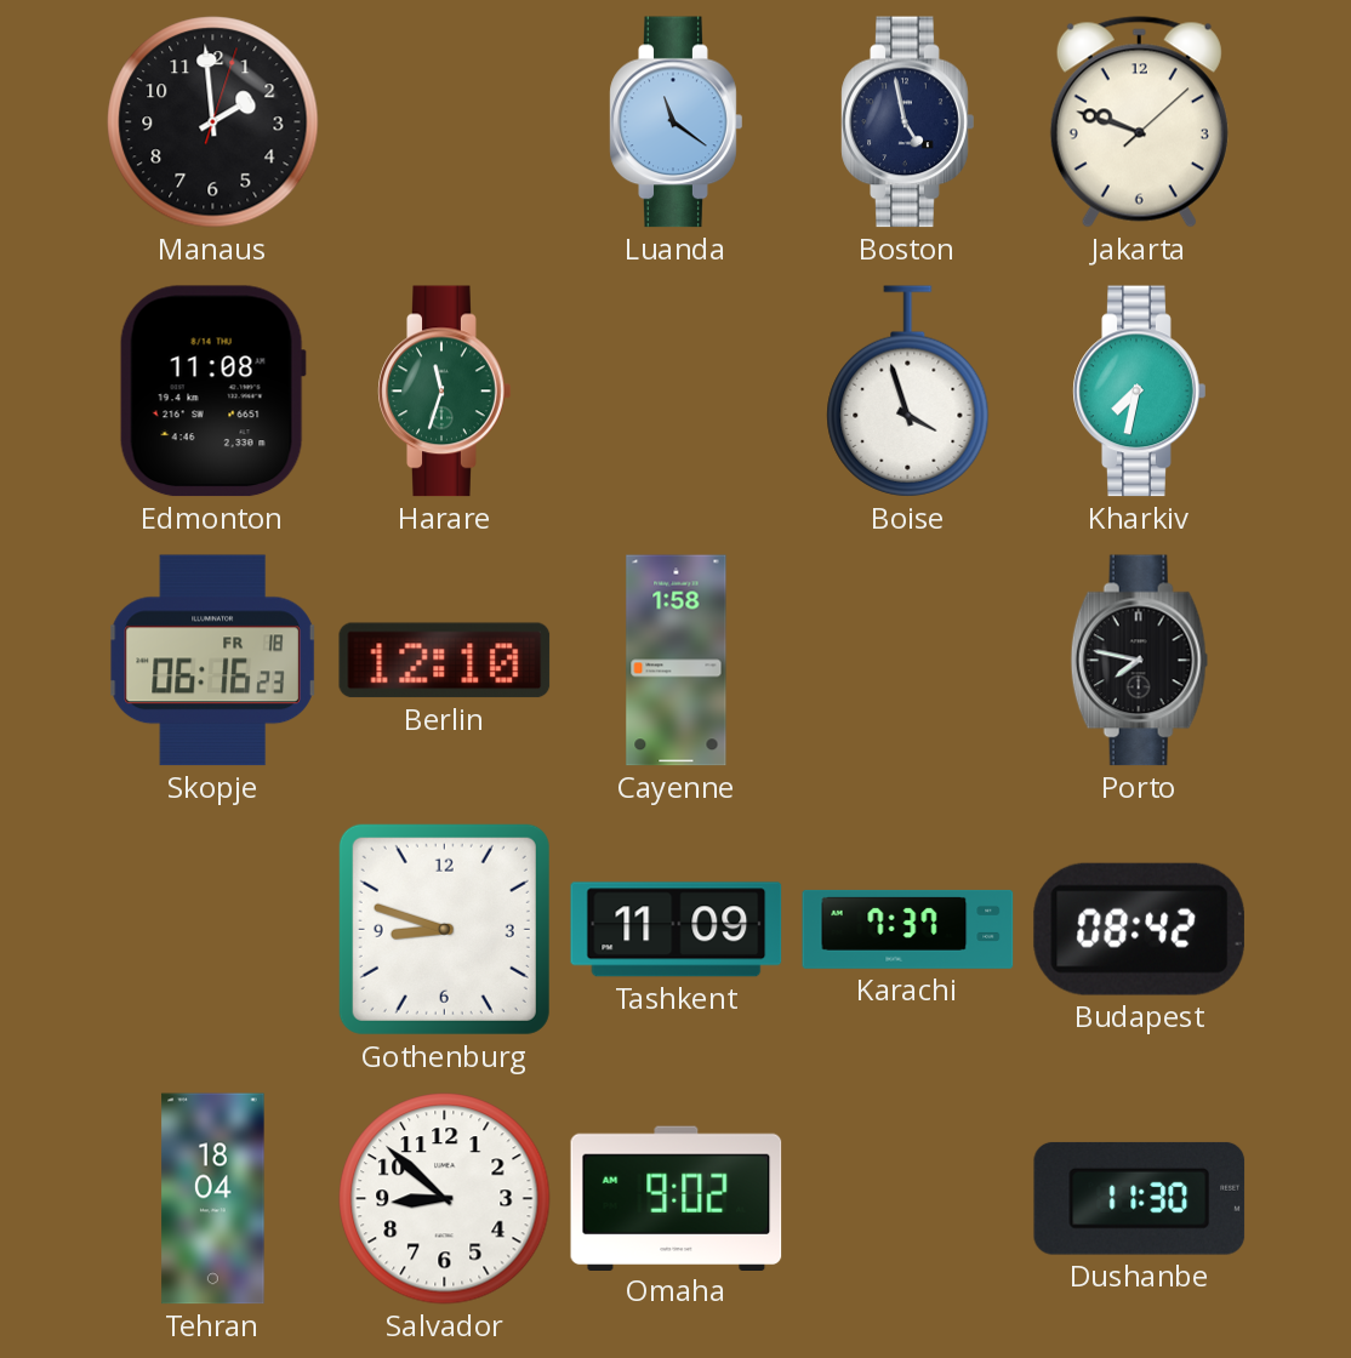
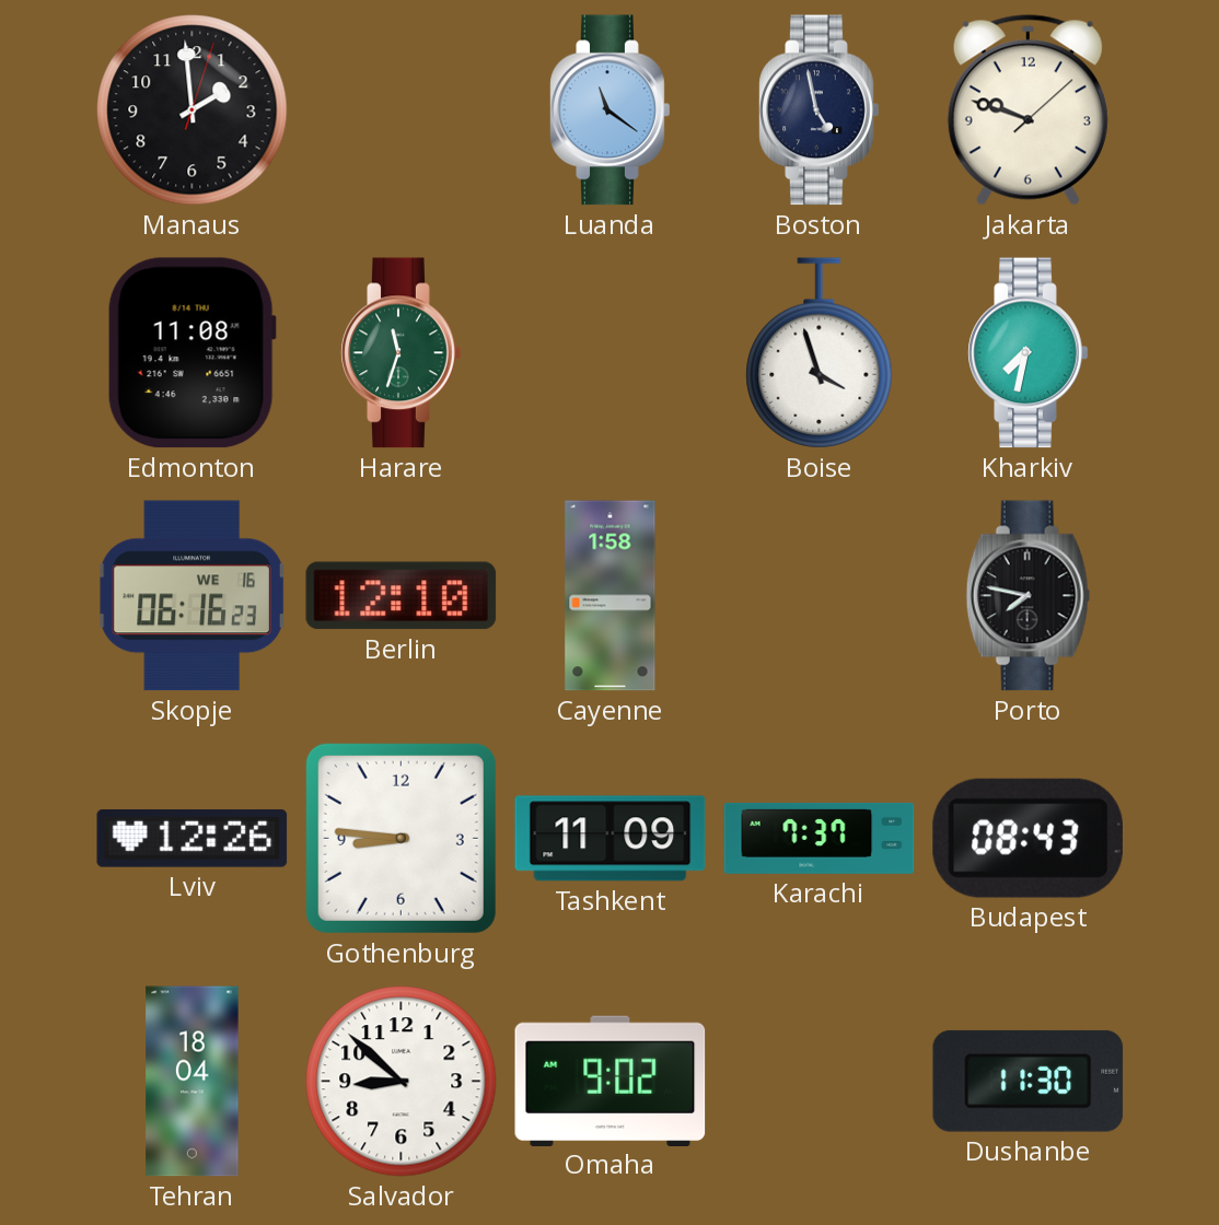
Skopje date: FR 18 -> WE 16 (193, 596)
Lviv: none -> 12:26 (193, 838)
Gothenburg: 8:48 -> 8:46 (400, 838)
Budapest: 08:42 -> 08:43 (1028, 838)
